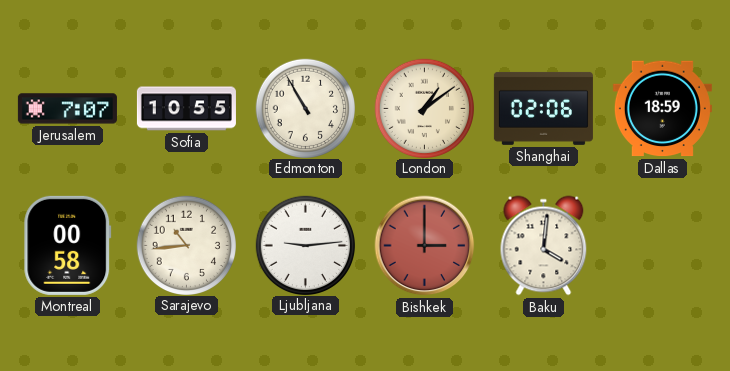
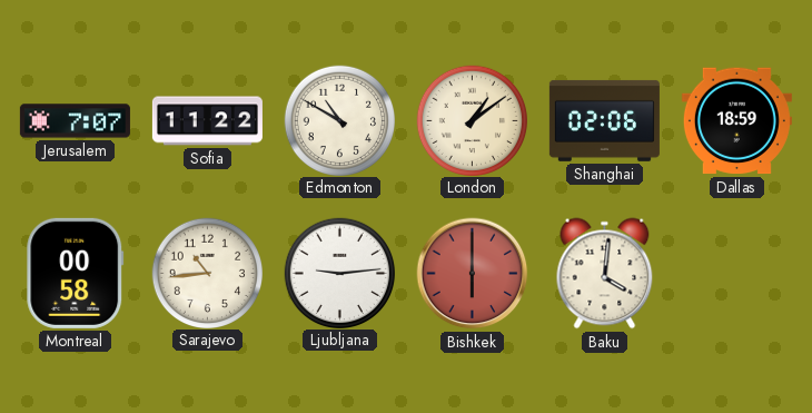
Sofia: 10:55 -> 11:22 (207, 121)
Edmonton: 10:55 -> 10:50 (339, 120)
Bishkek: 3:00 -> 6:00 (473, 274)
